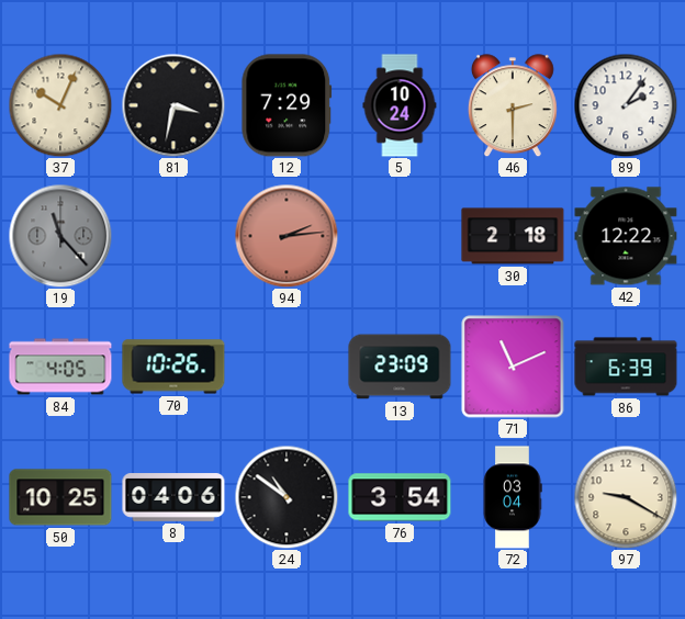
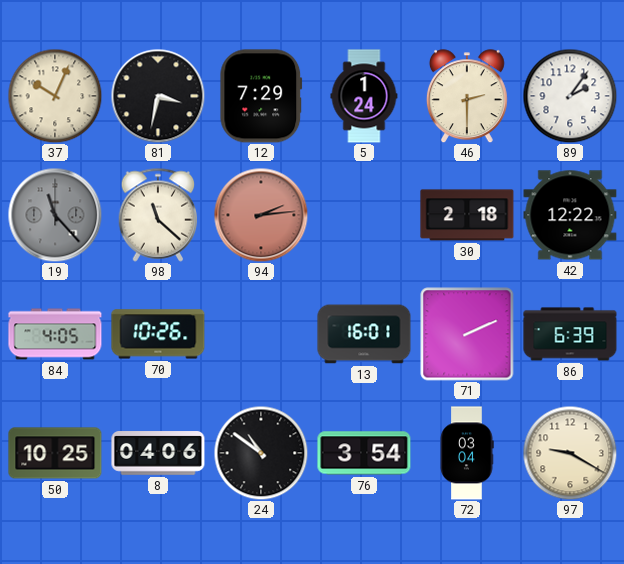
5: 10:24 -> 1:24 (364, 96)
98: none -> 11:22 (158, 215)
13: 23:09 -> 16:01 (364, 334)
71: 11:11 -> 2:11 (467, 334)
